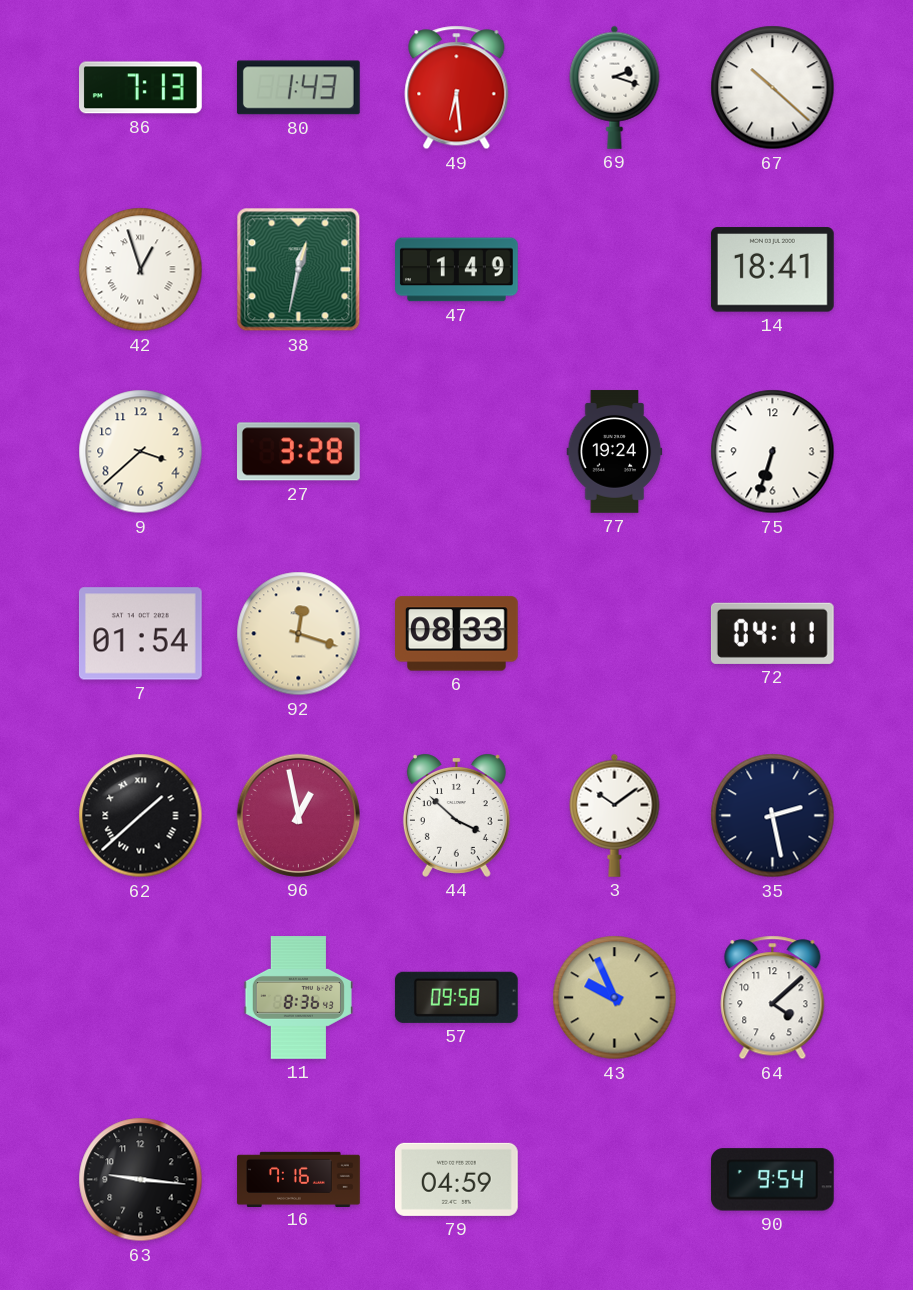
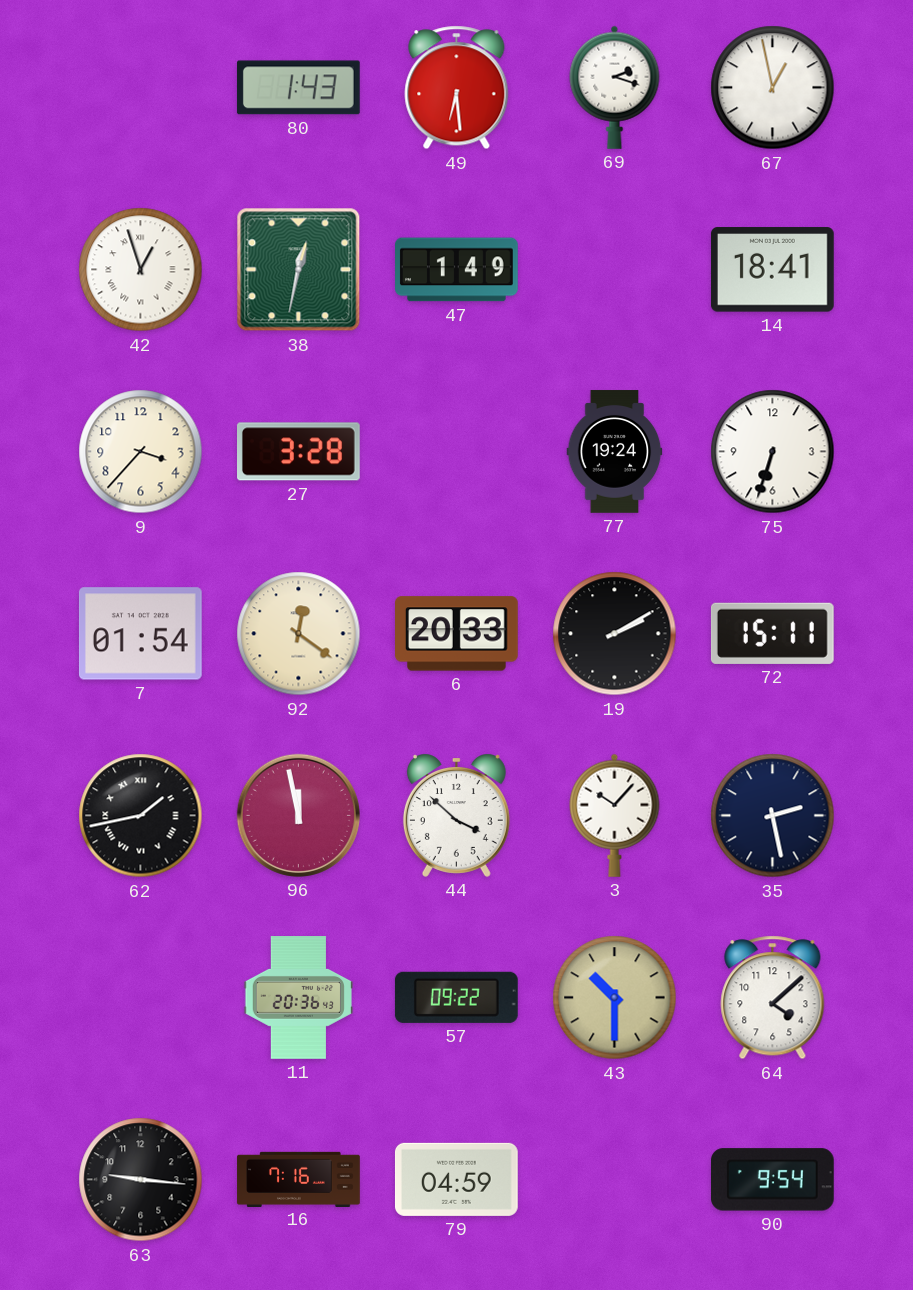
86: 7:13 -> none (141, 88)
67: 10:22 -> 12:58 (773, 88)
9: 3:38 -> 3:37 (141, 452)
92: 12:18 -> 12:21 (299, 634)
6: 08:33 -> 20:33 (457, 634)
19: none -> 2:10 (615, 634)
72: 04:11 -> 15:11 (772, 633)
62: 1:38 -> 1:43 (141, 816)
96: 12:58 -> 11:58 (298, 815)
3: 10:09 -> 10:07 (615, 815)
11: 8:36 -> 20:36 (298, 998)
57: 09:58 -> 09:22 (456, 997)
43: 9:56 -> 10:30 (615, 998)
